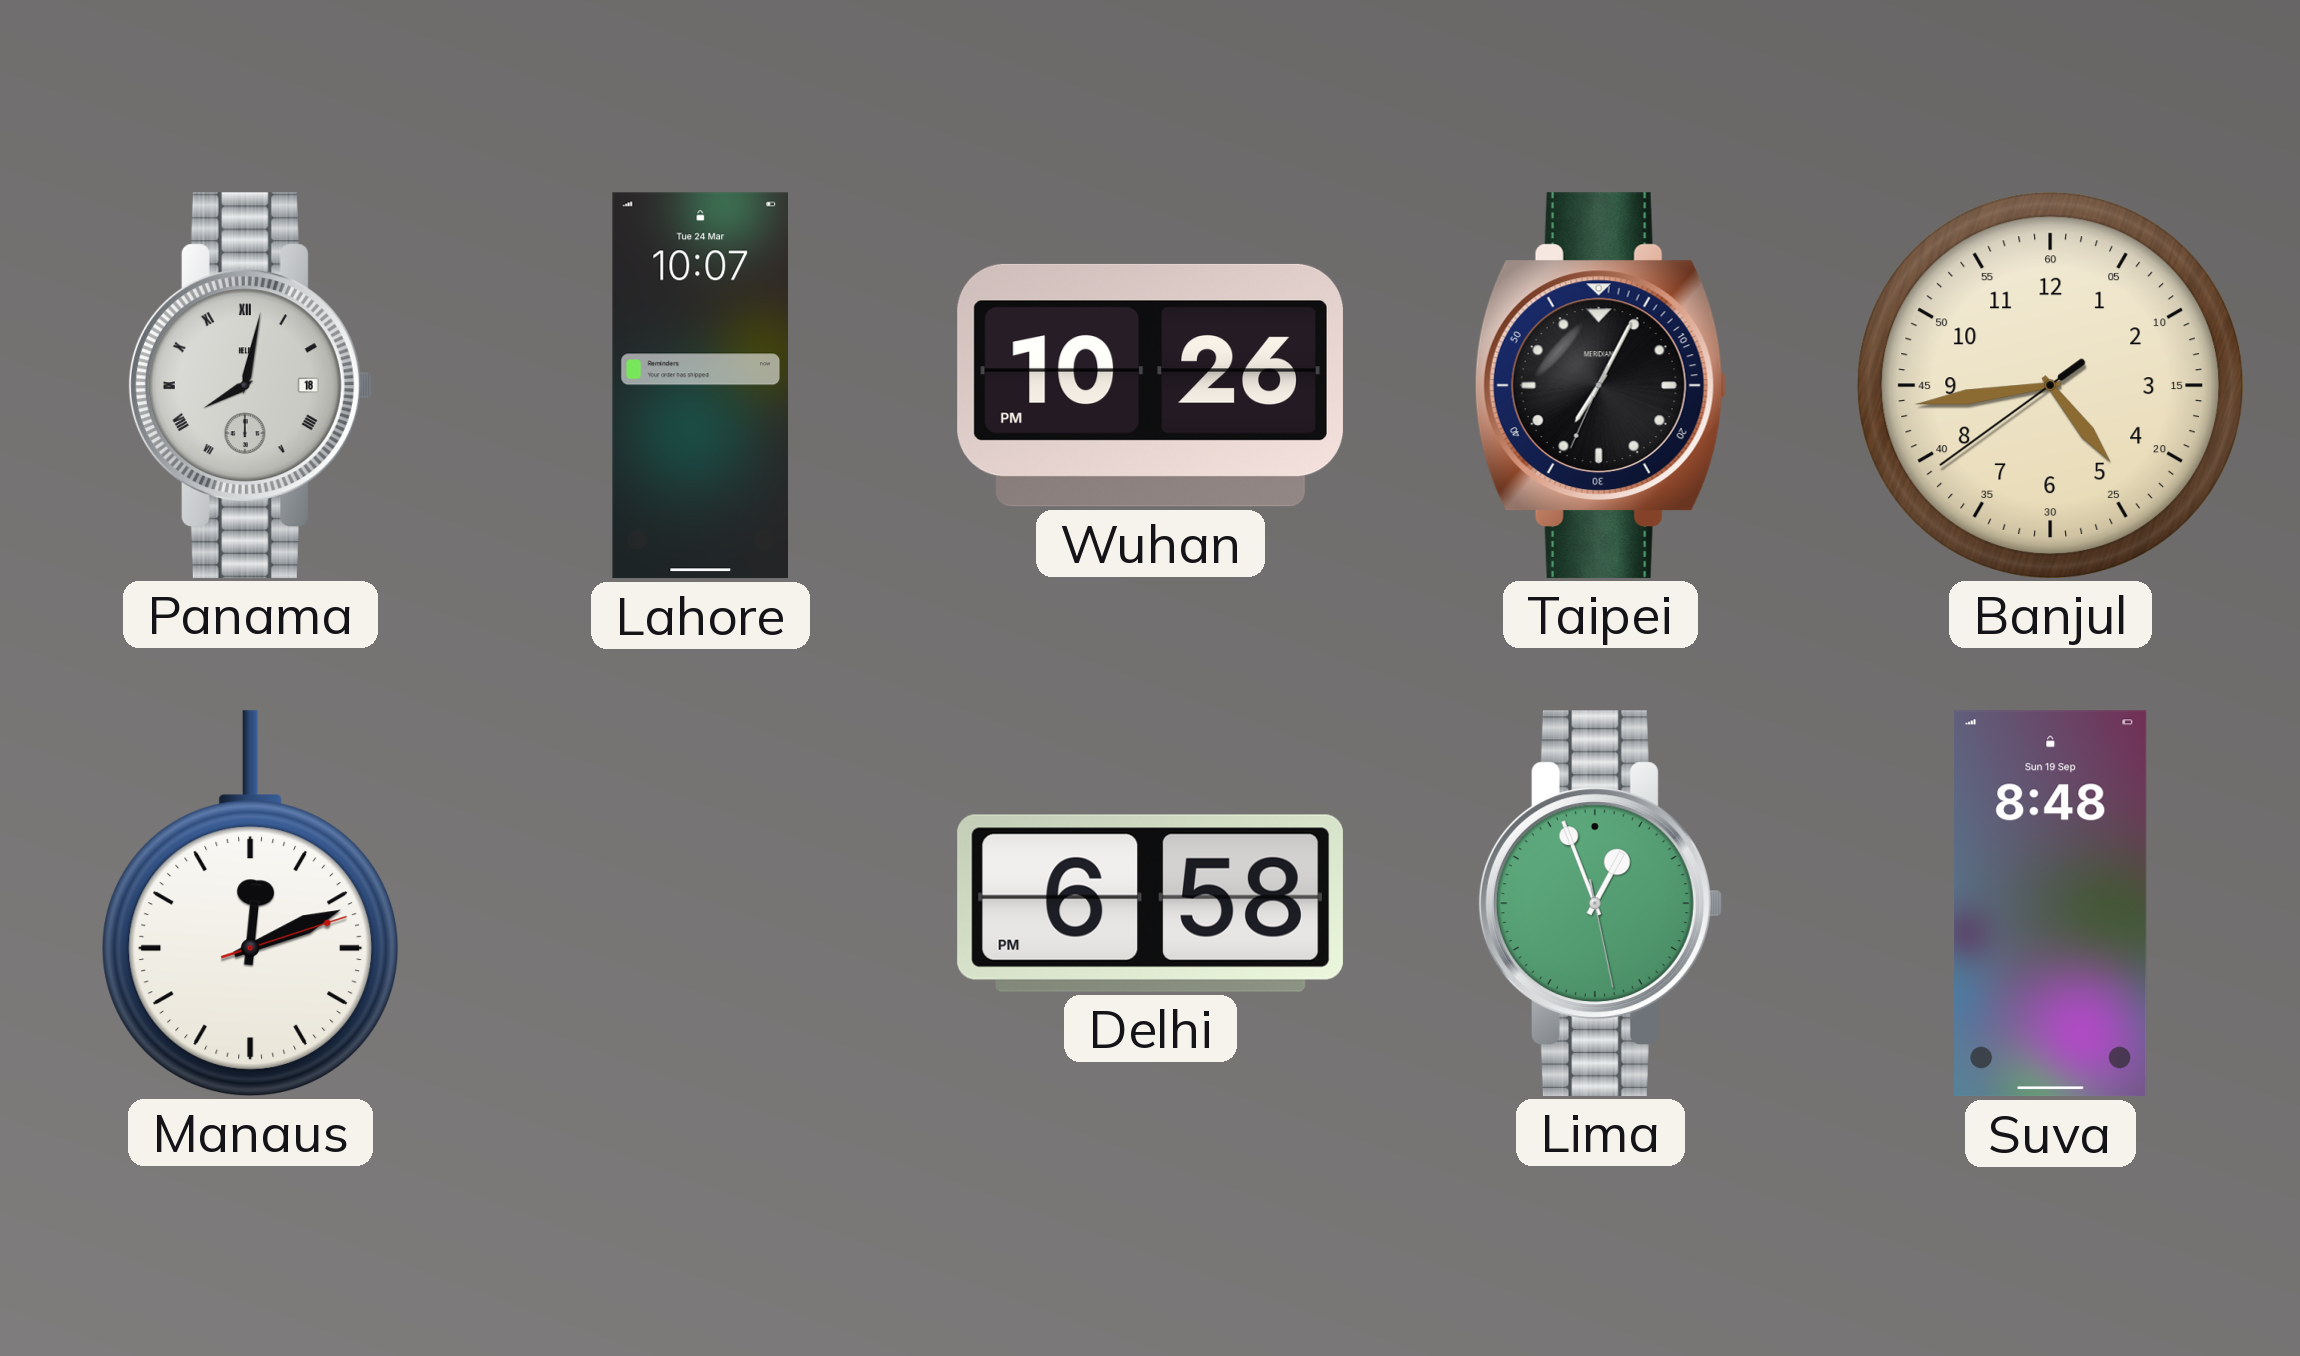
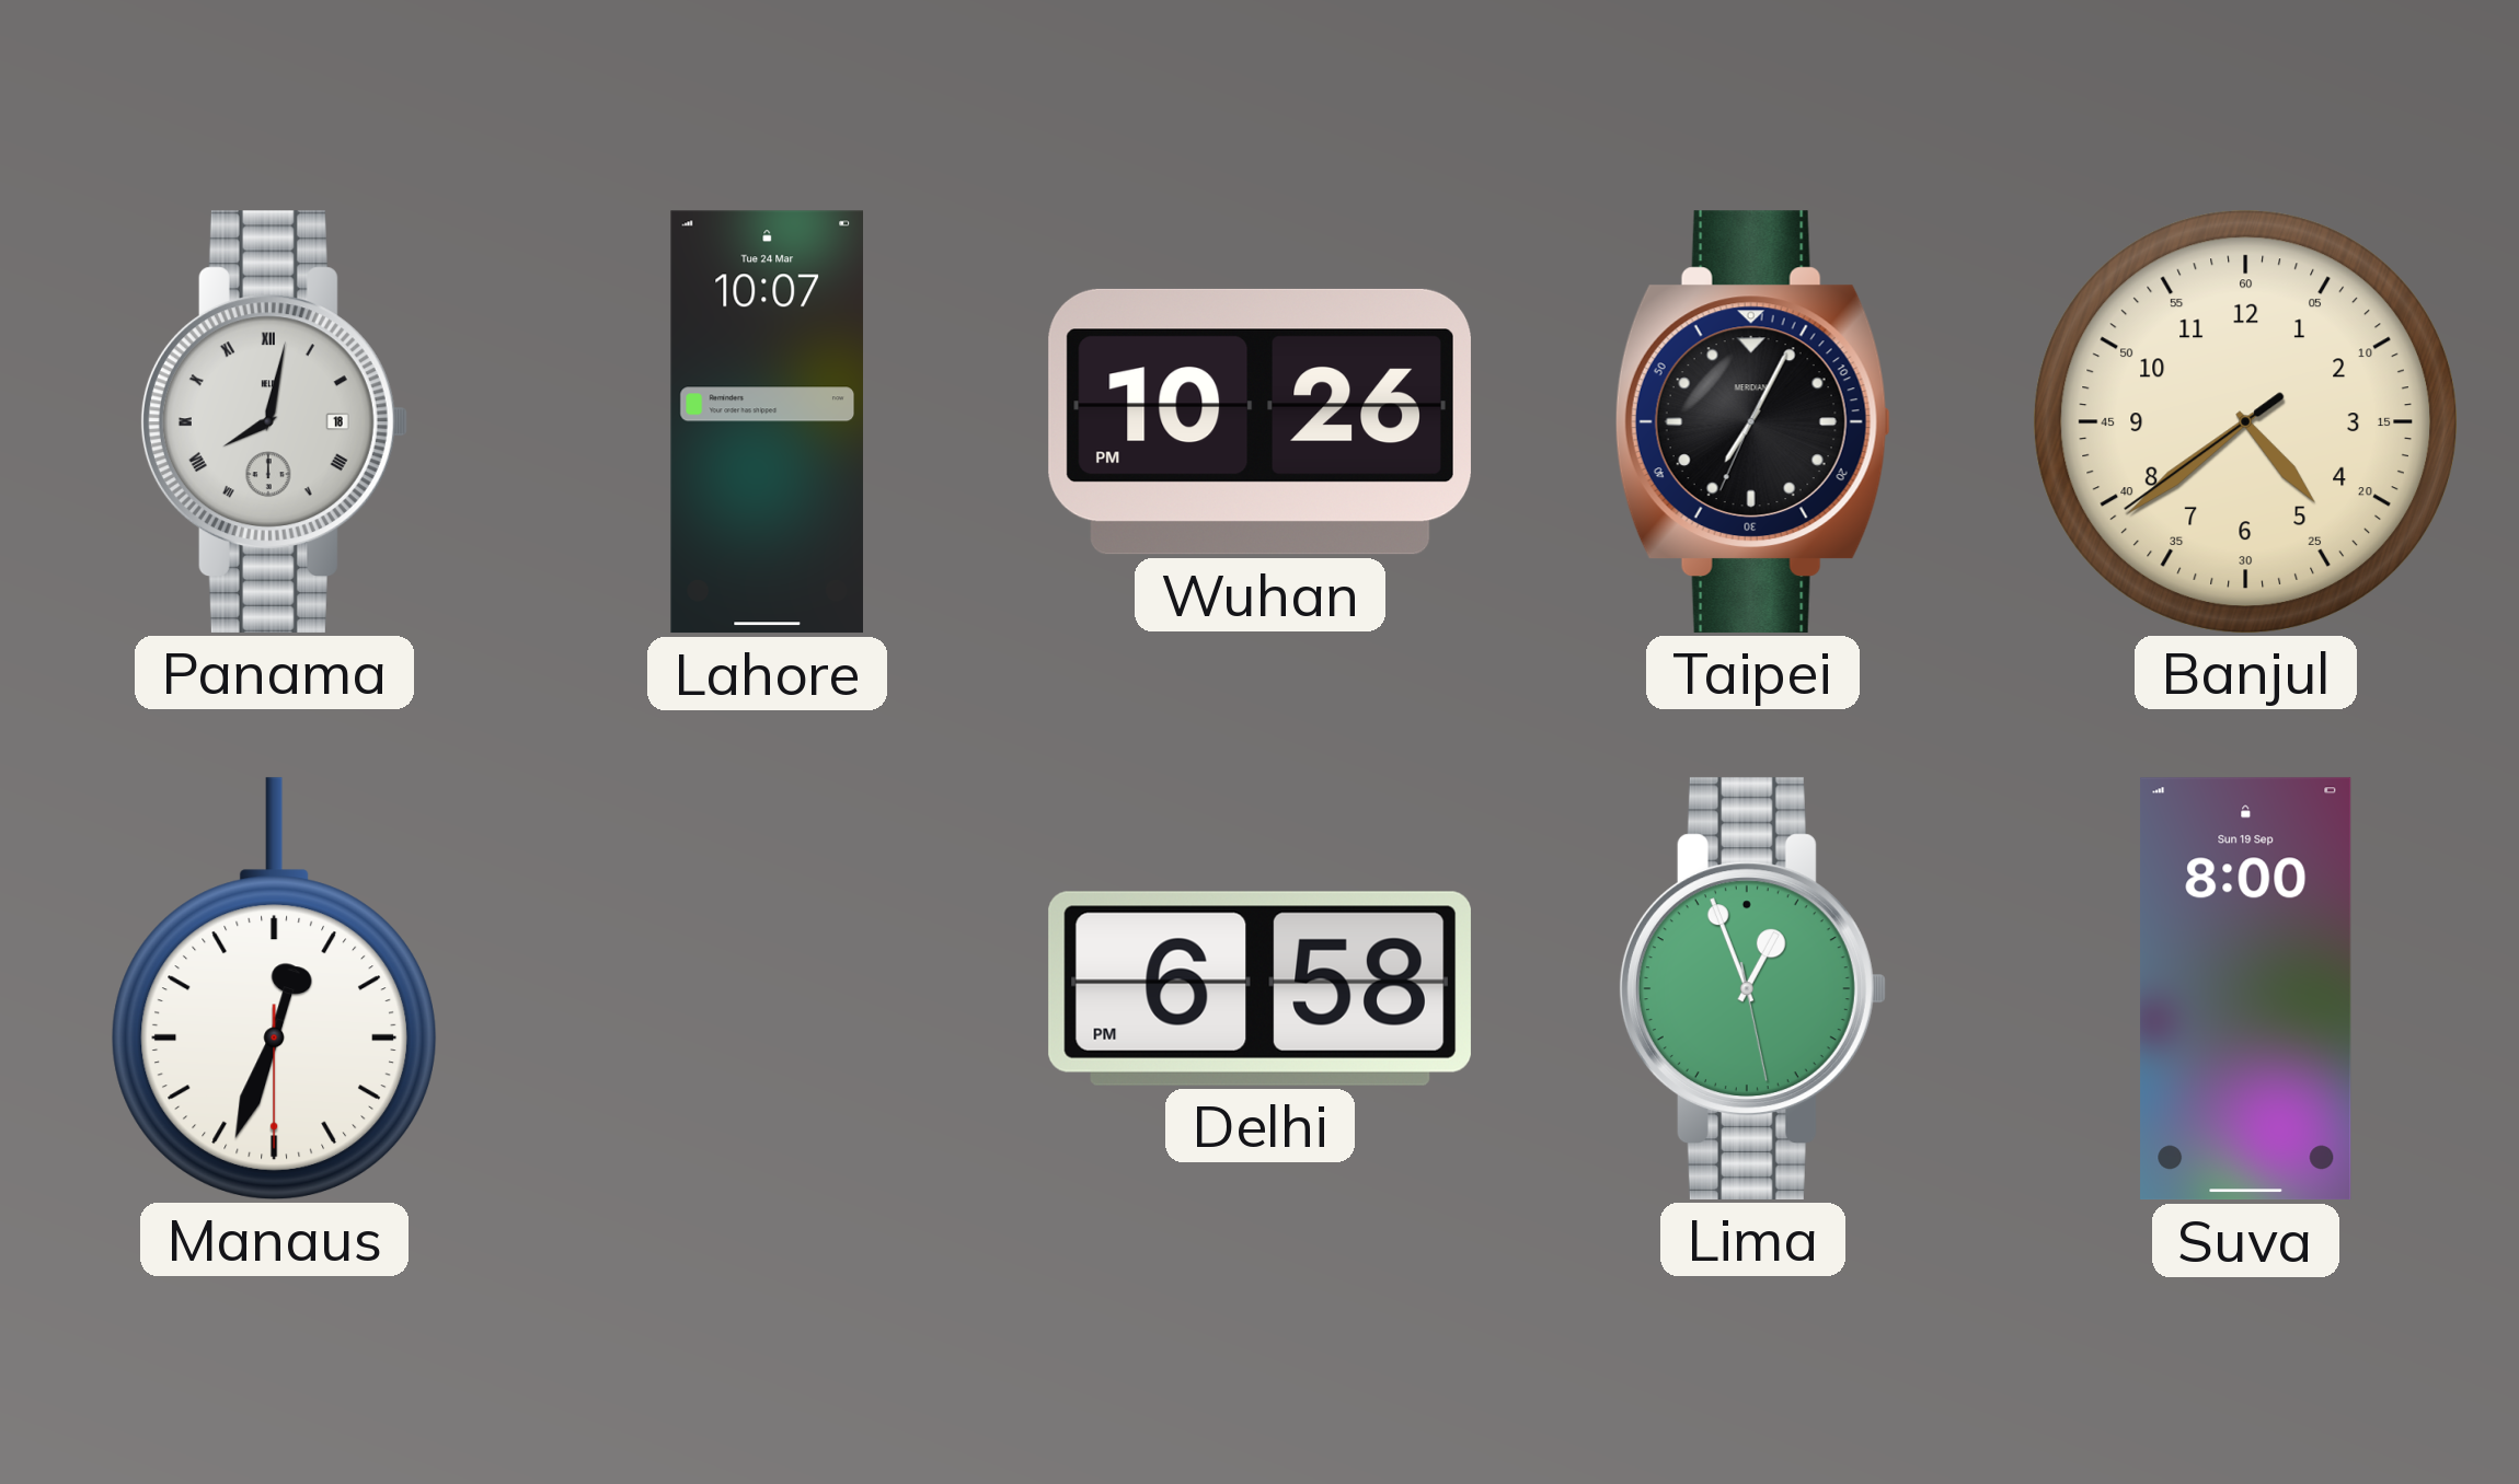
Banjul: 4:43 -> 4:38 (2245, 421)
Manaus: 12:11 -> 12:33 (274, 988)
Suva: 8:48 -> 8:00 (2246, 989)
